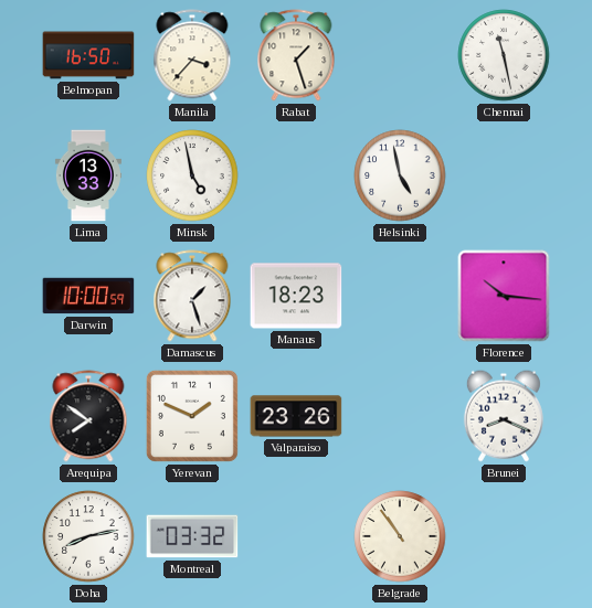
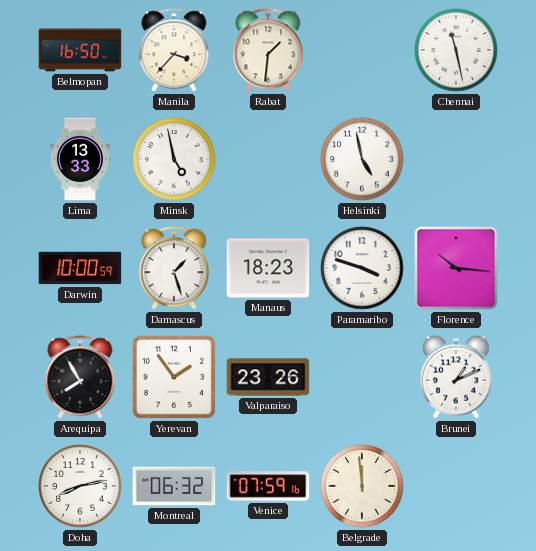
Rabat: 1:27 -> 1:31 (268, 50)
Paramaribo: none -> 3:48 (362, 268)
Arequipa: 7:51 -> 7:55 (80, 377)
Yerevan: 1:49 -> 1:54 (174, 377)
Brunei: 8:19 -> 1:11 (456, 377)
Montreal: 03:32 -> 06:32 (174, 486)
Venice: none -> 07:59 (268, 486)
Belgrade: 10:54 -> 11:59 (362, 486)
